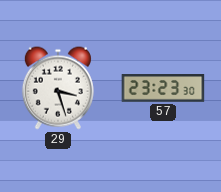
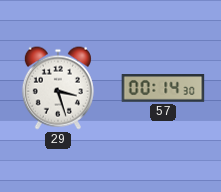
57: 23:23 -> 00:14 (163, 88)
